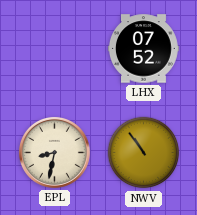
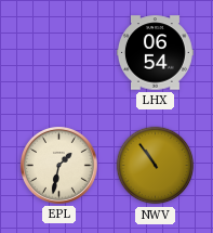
LHX: 07:52 -> 06:54 (155, 53)
EPL: 8:32 -> 1:32 (58, 165)
